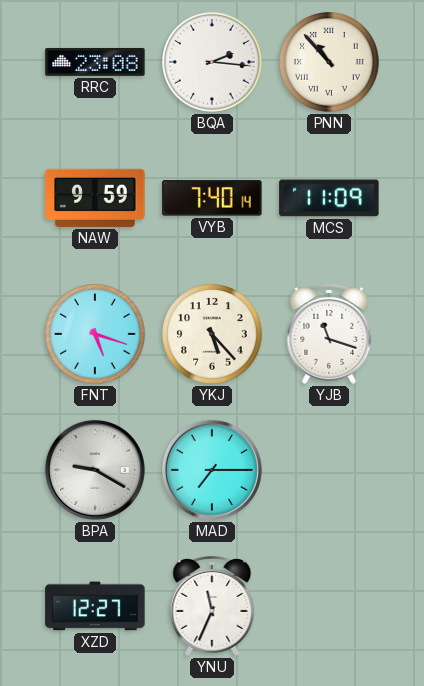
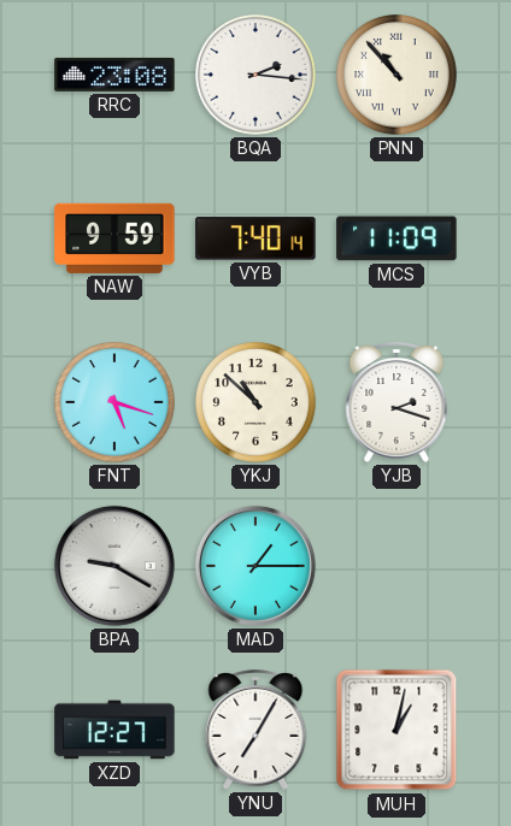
YKJ: 5:23 -> 10:52 (255, 402)
YJB: 11:18 -> 2:18 (397, 403)
MAD: 7:15 -> 1:15 (255, 566)
YNU: 11:34 -> 7:05 (255, 731)
MUH: none -> 1:02 (397, 730)
